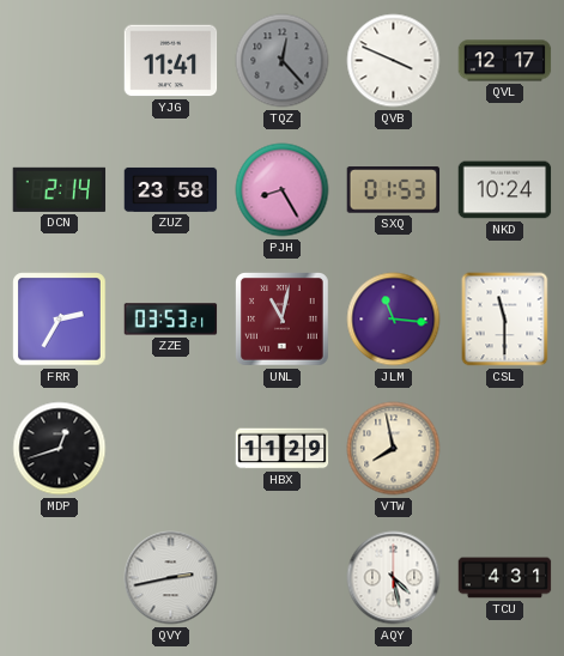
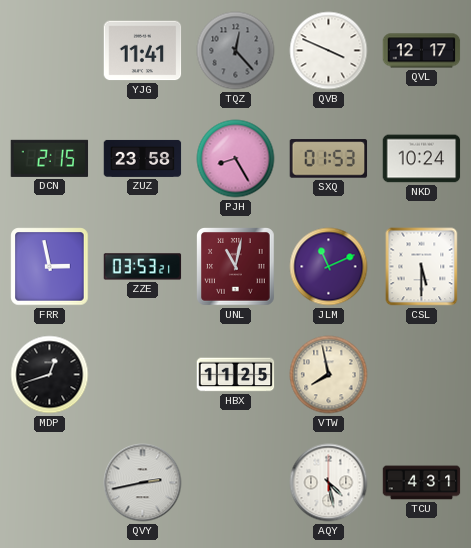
DCN: 2:14 -> 2:15 (50, 158)
FRR: 2:35 -> 2:58 (50, 267)
JLM: 11:16 -> 11:11 (329, 267)
CSL: 11:30 -> 5:30 (422, 267)
HBX: 11:29 -> 11:25 (236, 375)
